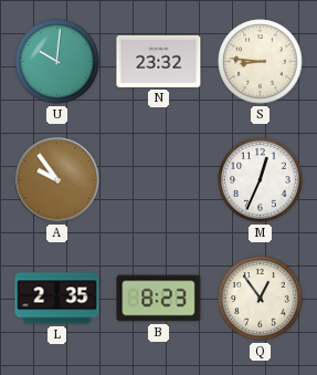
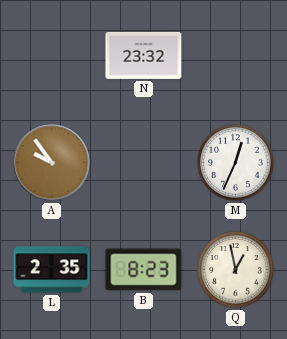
U: 10:01 -> none (57, 62)
S: 8:46 -> none (261, 62)
Q: 12:54 -> 12:58 (236, 270)
